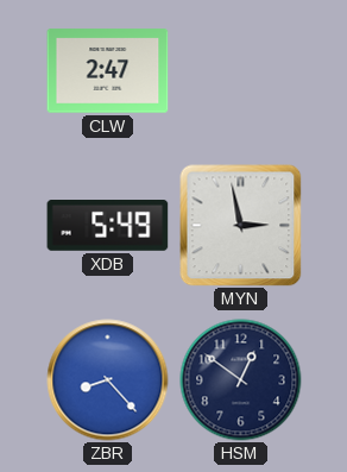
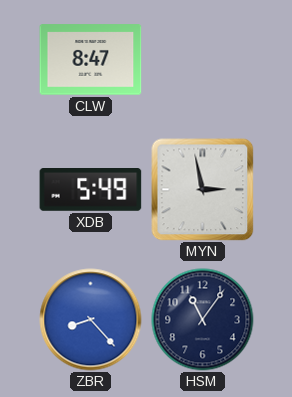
CLW: 2:47 -> 8:47 (91, 60)
HSM: 12:51 -> 11:06 (203, 320)
